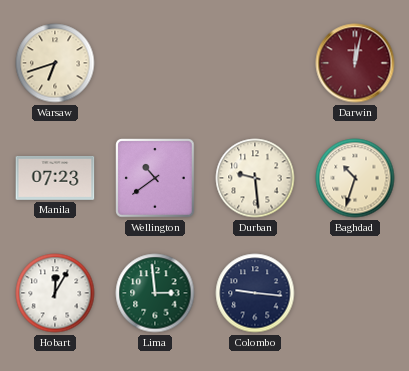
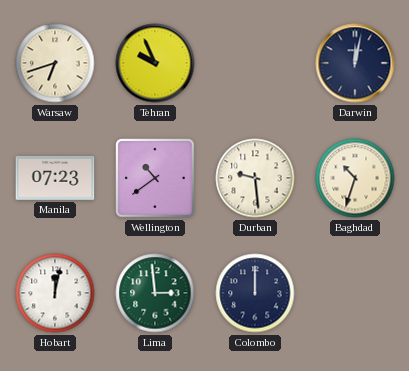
Tehran: none -> 9:56 (155, 63)
Darwin dial: burgundy -> navy (355, 63)
Hobart: 12:05 -> 12:02 (55, 293)
Colombo: 9:16 -> 12:00 (255, 293)
